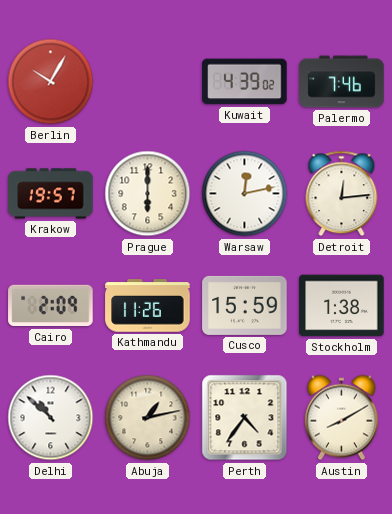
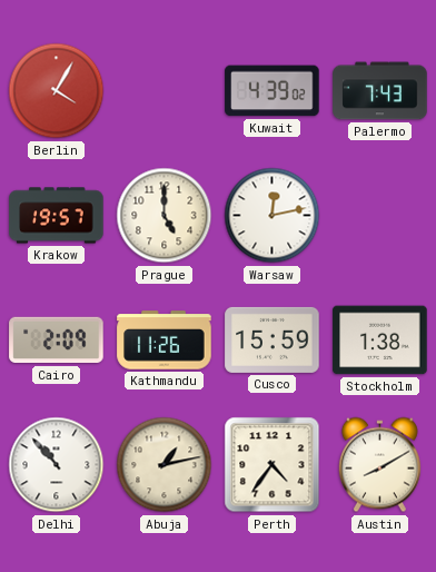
Berlin: 10:05 -> 4:05 (57, 91)
Palermo: 7:46 -> 7:43 (380, 91)
Prague: 6:00 -> 5:00 (165, 216)
Detroit: 12:14 -> none (342, 194)
Delhi: 10:52 -> 10:53 (57, 465)
